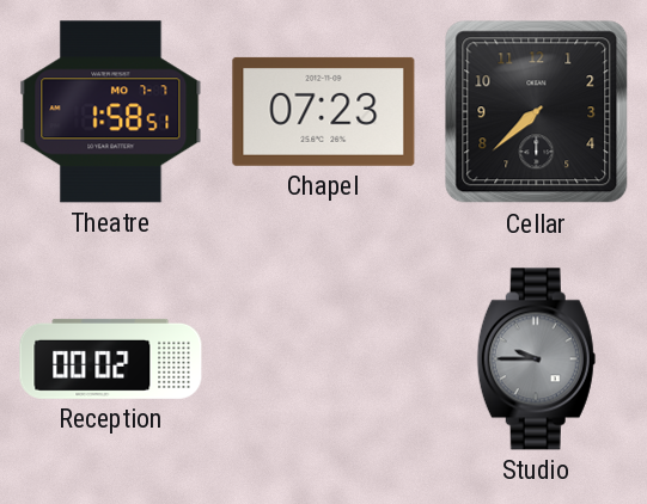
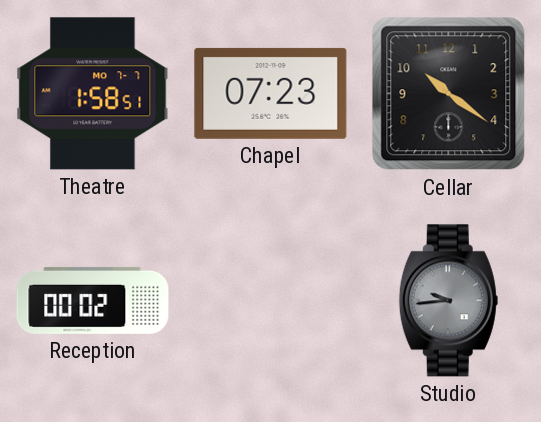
Cellar: 7:38 -> 10:21 (449, 94)
Studio: 9:45 -> 9:44 (448, 301)
